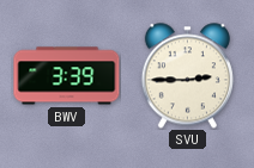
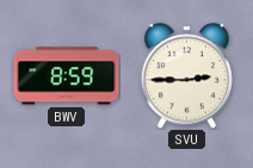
BWV: 3:39 -> 8:59 (67, 76)
